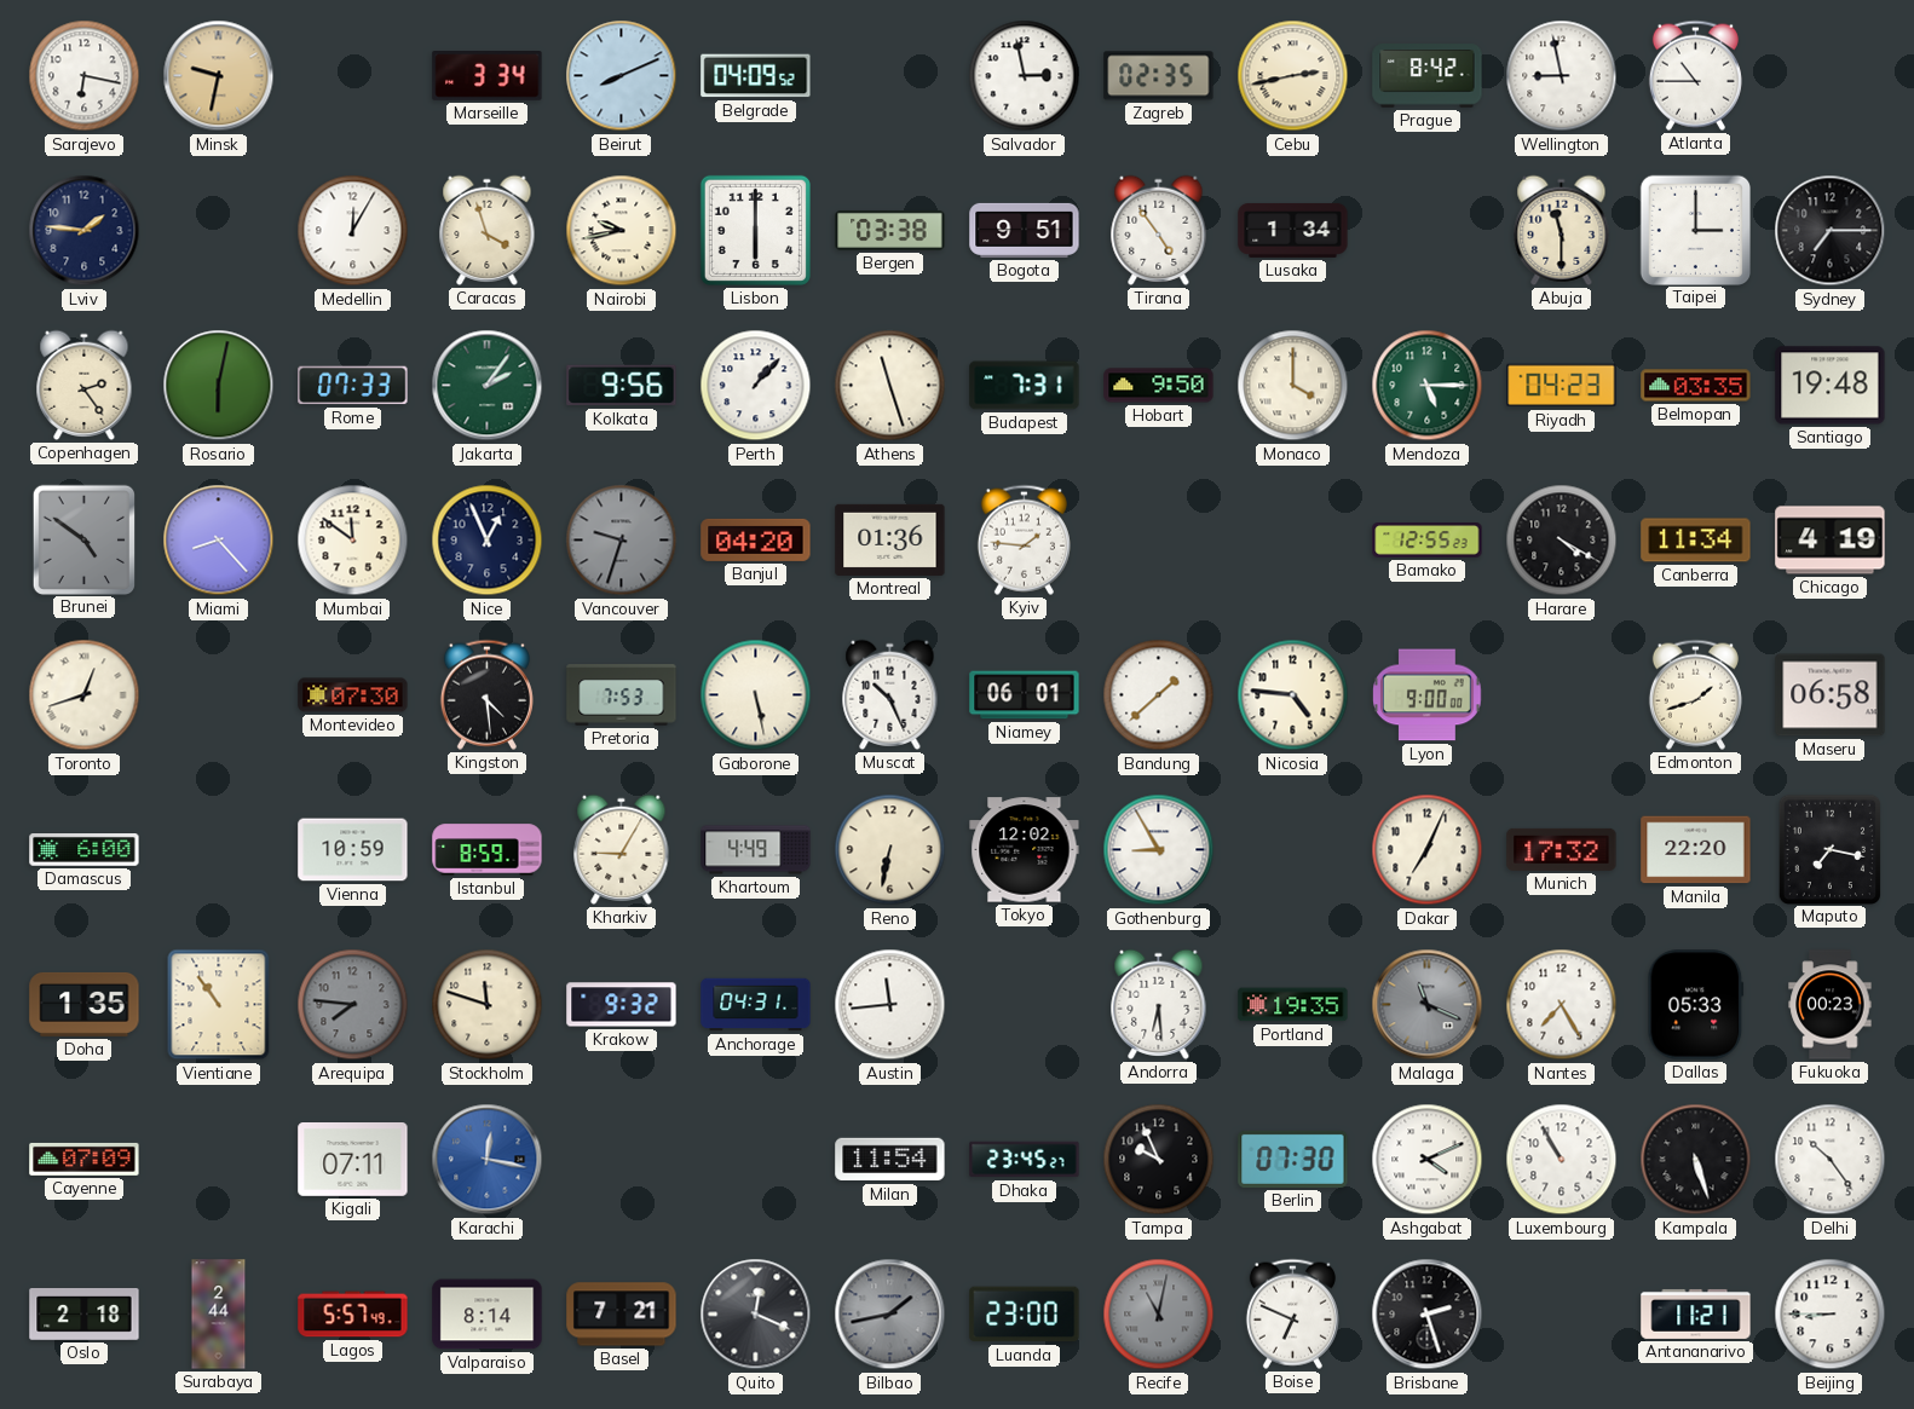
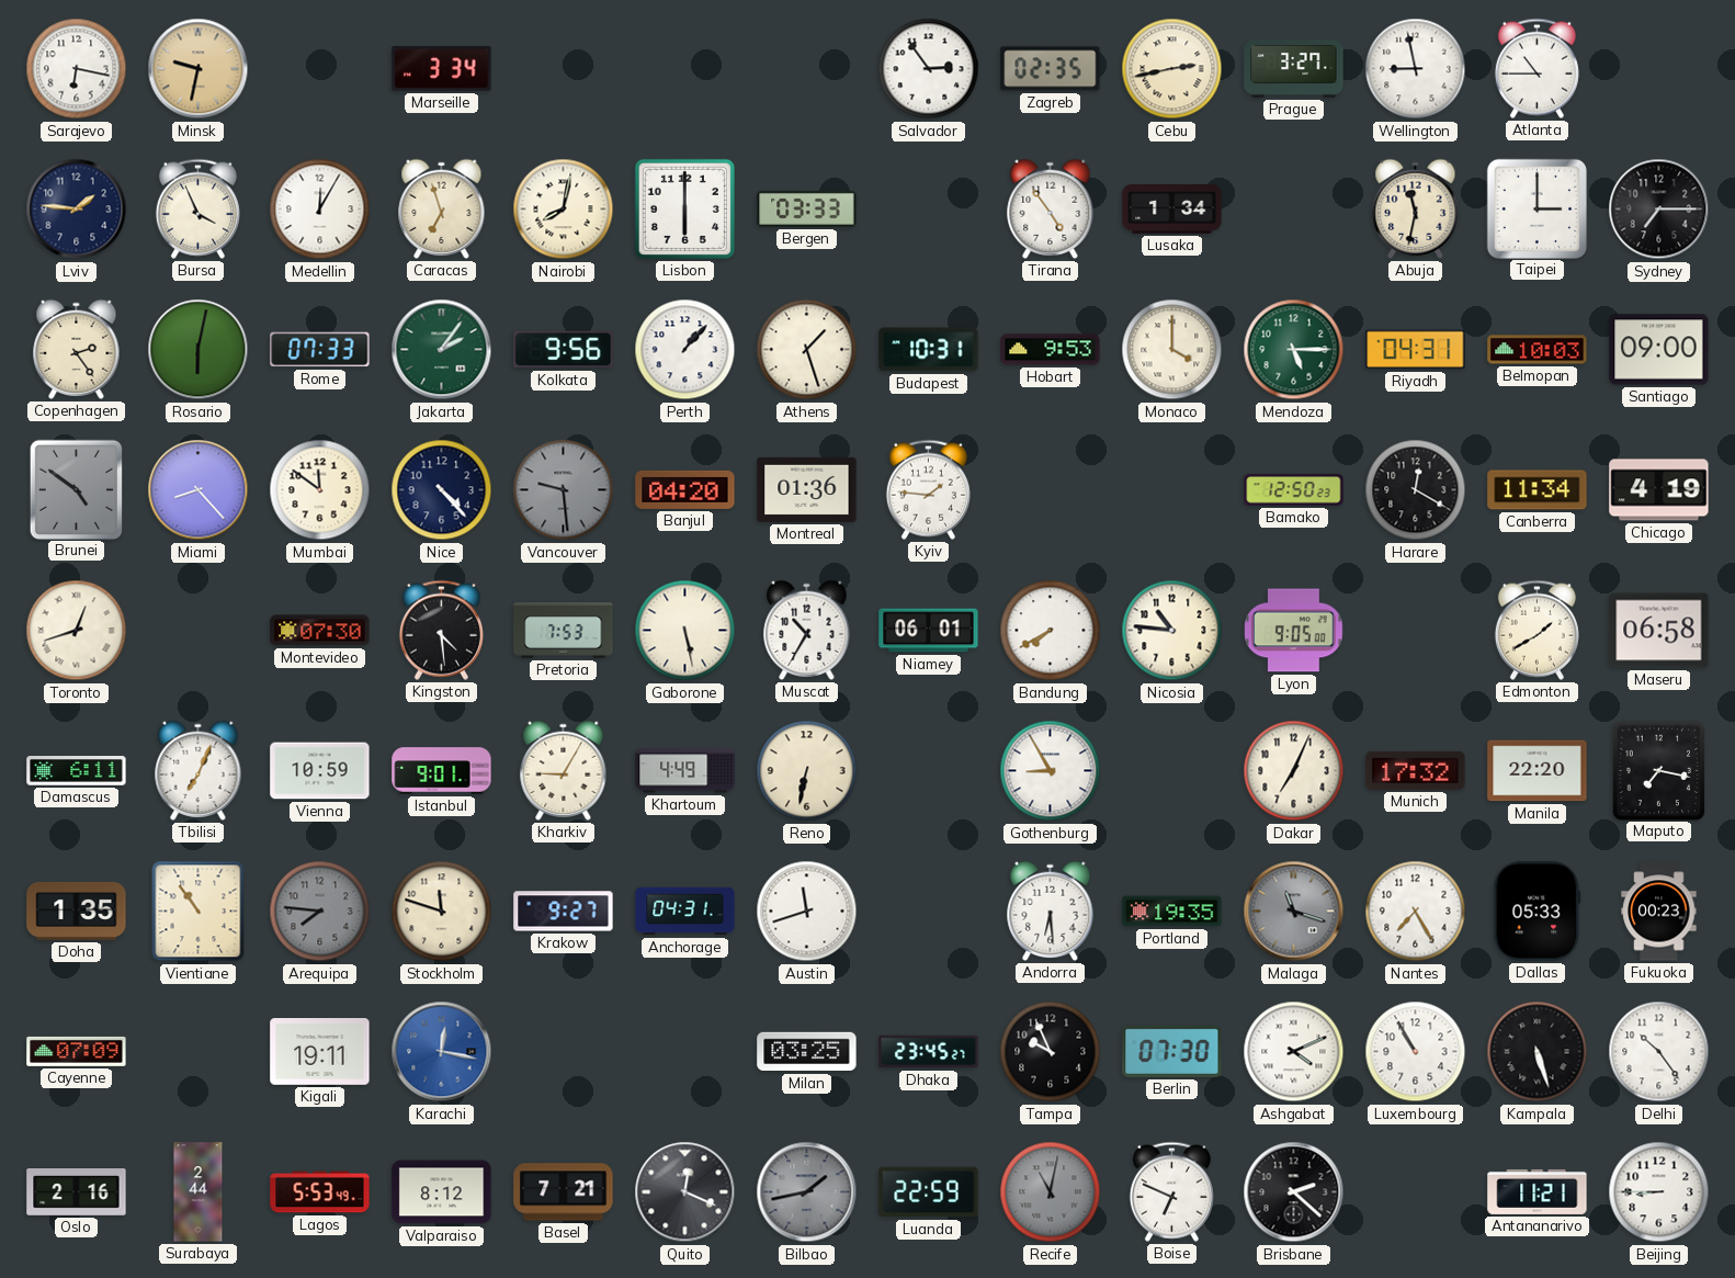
Beirut: 8:11 -> none (622, 76)
Belgrade: 04:09 -> none (756, 76)
Salvador: 2:58 -> 2:54 (929, 69)
Prague: 8:42 -> 3:27 (1294, 69)
Bursa: none -> 3:56 (197, 208)
Caracas: 3:57 -> 6:57 (442, 208)
Nairobi: 9:43 -> 8:02 (564, 210)
Bergen: 03:38 -> 03:33 (807, 208)
Bogota: 9:51 -> none (1025, 230)
Abuja: 11:30 -> 11:32 (1416, 208)
Athens: 11:27 -> 1:27 (807, 350)
Budapest: 7:31 -> 10:31 (929, 350)
Hobart: 9:50 -> 9:53 (1051, 350)
Riyadh: 04:23 -> 04:31 (1416, 350)
Belmopan: 03:35 -> 10:03 (1538, 350)
Santiago: 19:48 -> 09:00 (1659, 350)
Nice: 12:56 -> 4:23 (442, 490)
Vancouver: 9:33 -> 9:29 (564, 490)
Bamako: 12:55 -> 12:50 (1294, 490)
Harare: 4:20 -> 12:20 (1416, 490)
Muscat: 10:26 -> 10:35 (807, 630)
Bandung: 1:38 -> 7:40 (1051, 631)
Nicosia: 4:46 -> 10:46 (1172, 631)
Lyon: 9:00 -> 9:05 (1294, 631)
Edmonton: 1:42 -> 1:40 (1536, 630)
Damascus: 6:00 -> 6:11 (77, 771)
Tbilisi: none -> 7:04 (199, 770)
Istanbul: 8:59 -> 9:01 (442, 771)
Tokyo: 12:02 -> none (1025, 850)
Krakow: 9:32 -> 9:27 (564, 912)
Austin: 11:44 -> 11:42 (807, 912)
Malaga: 11:19 -> 11:18 (1294, 912)
Kigali: 07:11 -> 19:11 (320, 1052)
Milan: 11:54 -> 03:25 (807, 1052)
Oslo: 2:18 -> 2:16 (77, 1192)
Lagos: 5:57 -> 5:53 (320, 1192)
Valparaiso: 8:14 -> 8:12 (442, 1192)
Luanda: 23:00 -> 22:59 (929, 1192)
Brisbane: 2:27 -> 2:22 (1294, 1192)
